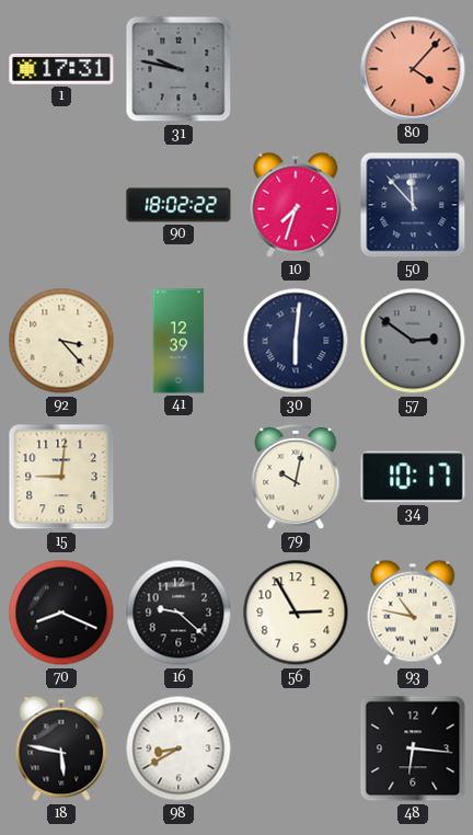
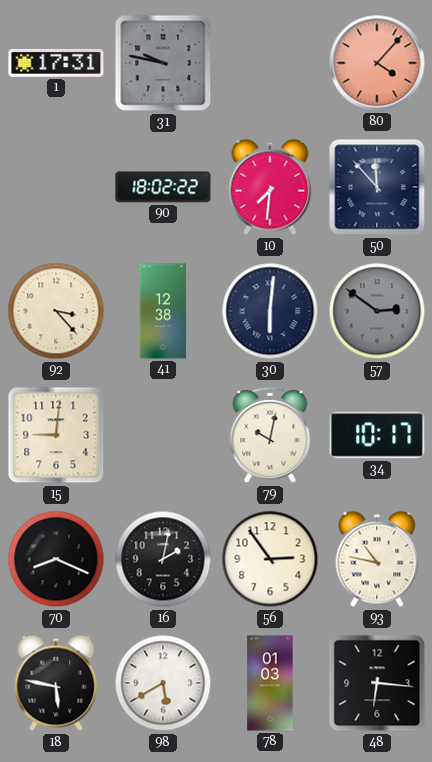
10: 7:33 -> 7:31 (270, 187)
41: 12:39 -> 12:38 (163, 311)
16: 9:22 -> 2:02 (163, 559)
56: 2:55 -> 2:54 (270, 559)
98: 8:40 -> 5:40 (163, 683)
78: none -> 01:03 (270, 683)
